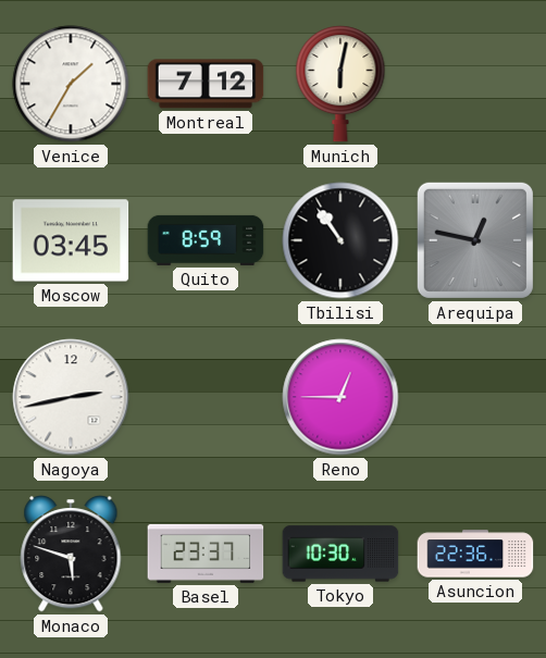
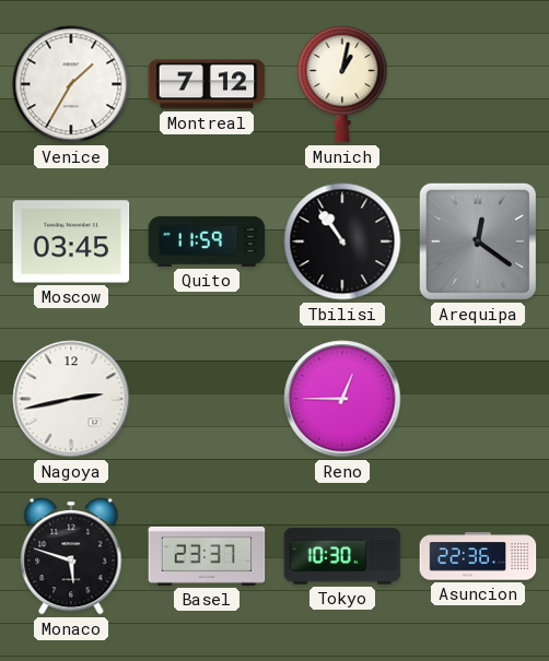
Munich: 6:02 -> 1:02 (342, 84)
Quito: 8:59 -> 11:59 (207, 241)
Arequipa: 12:47 -> 12:21 (478, 241)
